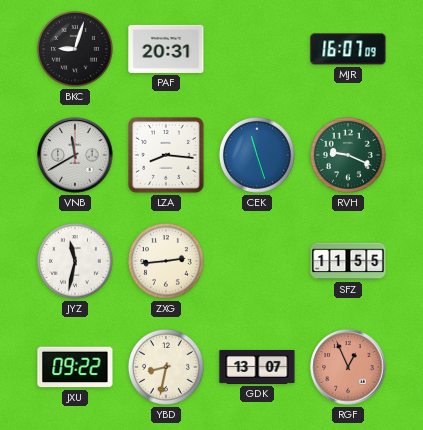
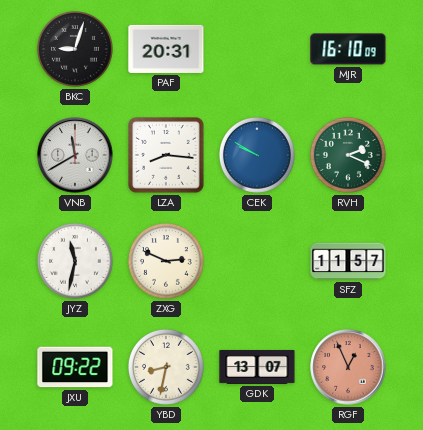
MJR: 16:07 -> 16:10 (348, 49)
CEK: 11:27 -> 9:50 (257, 155)
RVH: 9:19 -> 2:19 (348, 155)
ZXG: 2:44 -> 2:49 (166, 261)
SFZ: 11:55 -> 11:57 (348, 261)
